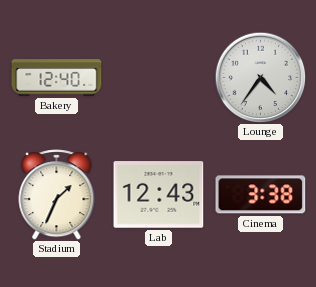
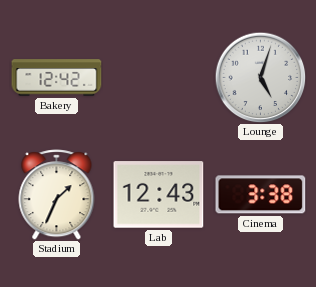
Bakery: 12:40 -> 12:42 (57, 78)
Lounge: 4:36 -> 5:03 (260, 77)
